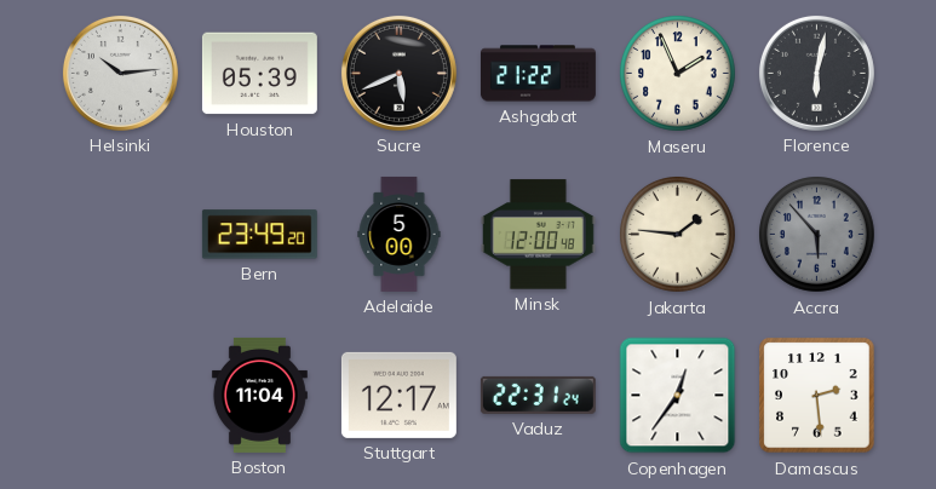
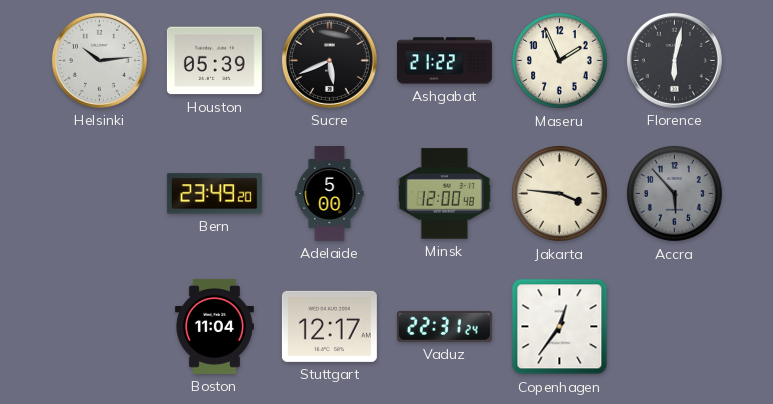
Jakarta: 1:46 -> 3:46 (560, 194)
Damascus: 2:29 -> none (817, 396)
